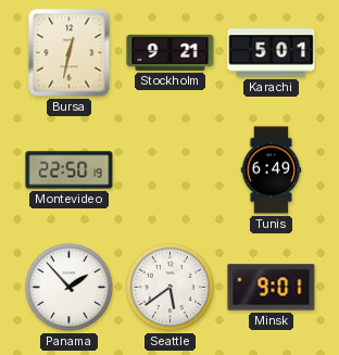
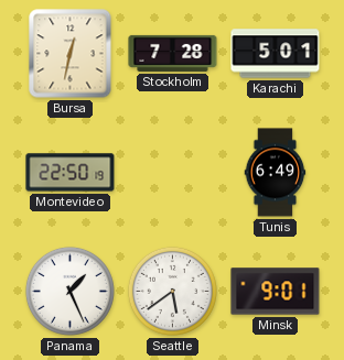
Stockholm: 9:21 -> 7:28 (173, 53)
Panama: 1:53 -> 1:26 (69, 291)
